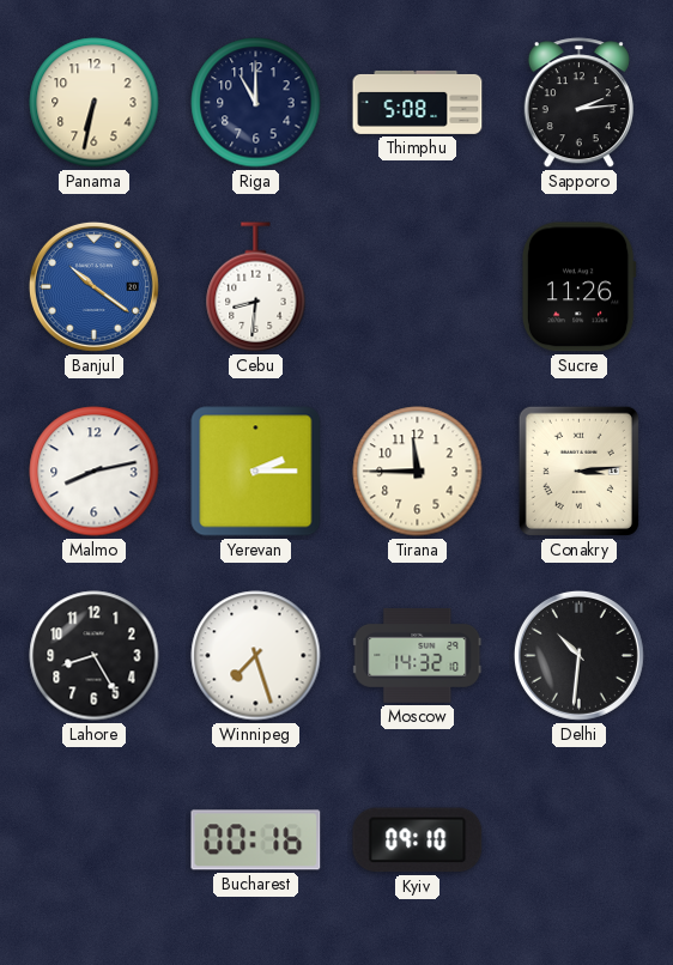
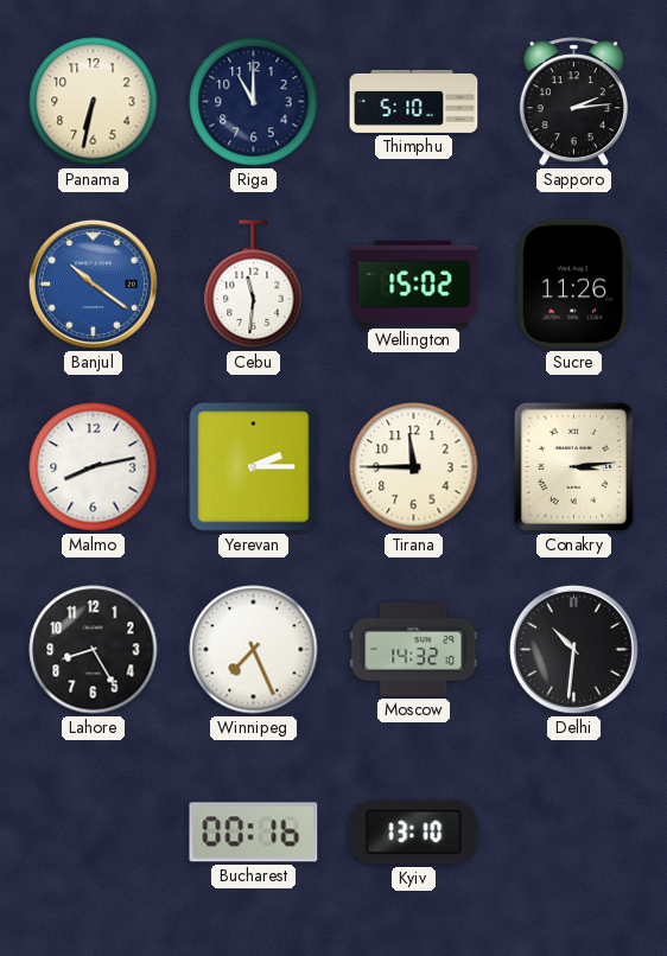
Thimphu: 5:08 -> 5:10 (414, 101)
Cebu: 8:31 -> 11:31 (254, 285)
Wellington: none -> 15:02 (414, 283)
Winnipeg: 7:27 -> 7:26 (254, 650)
Kyiv: 09:10 -> 13:10 (414, 833)
